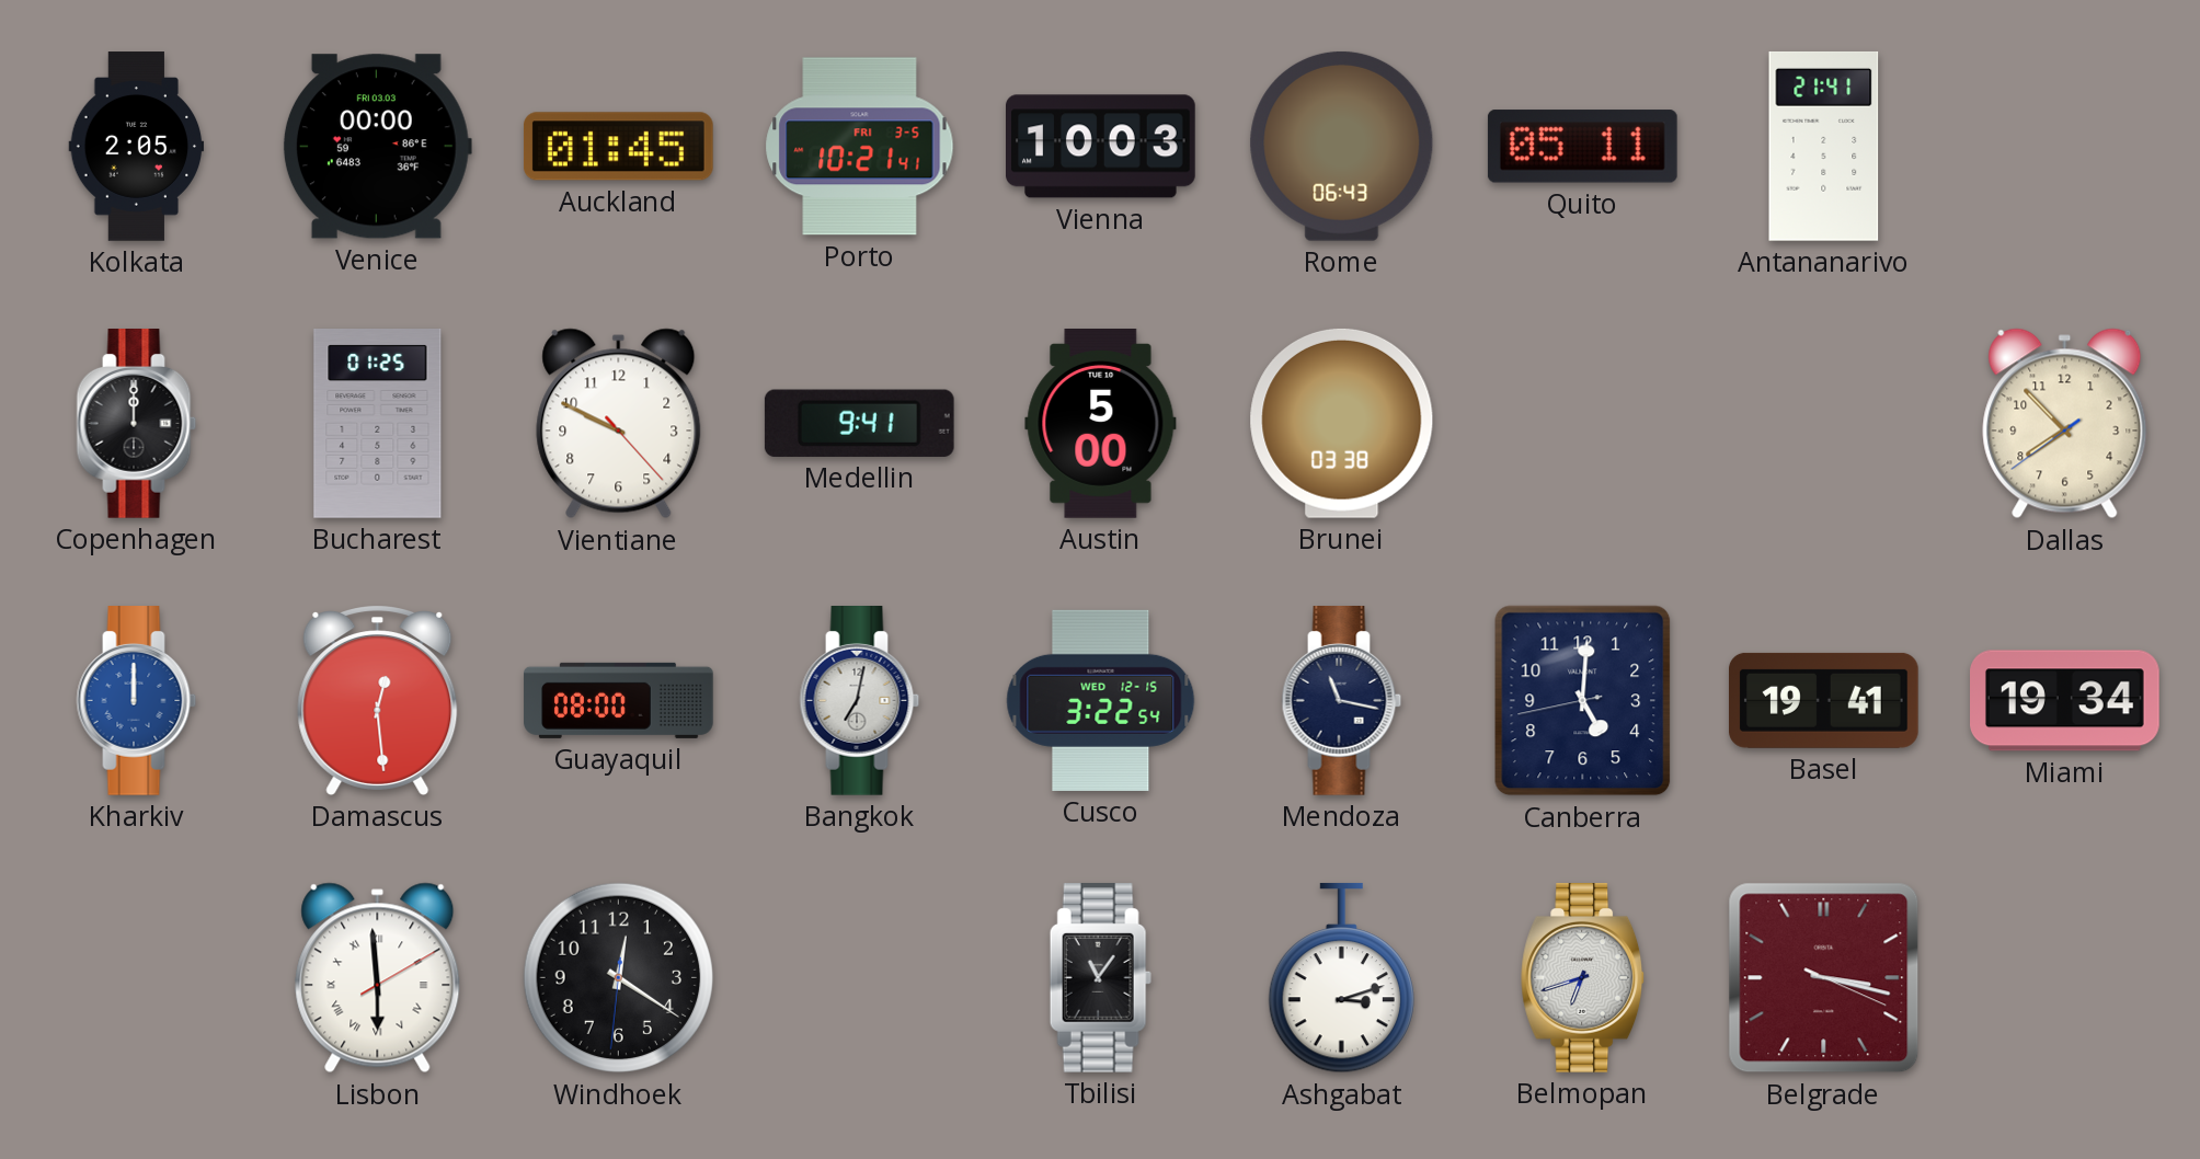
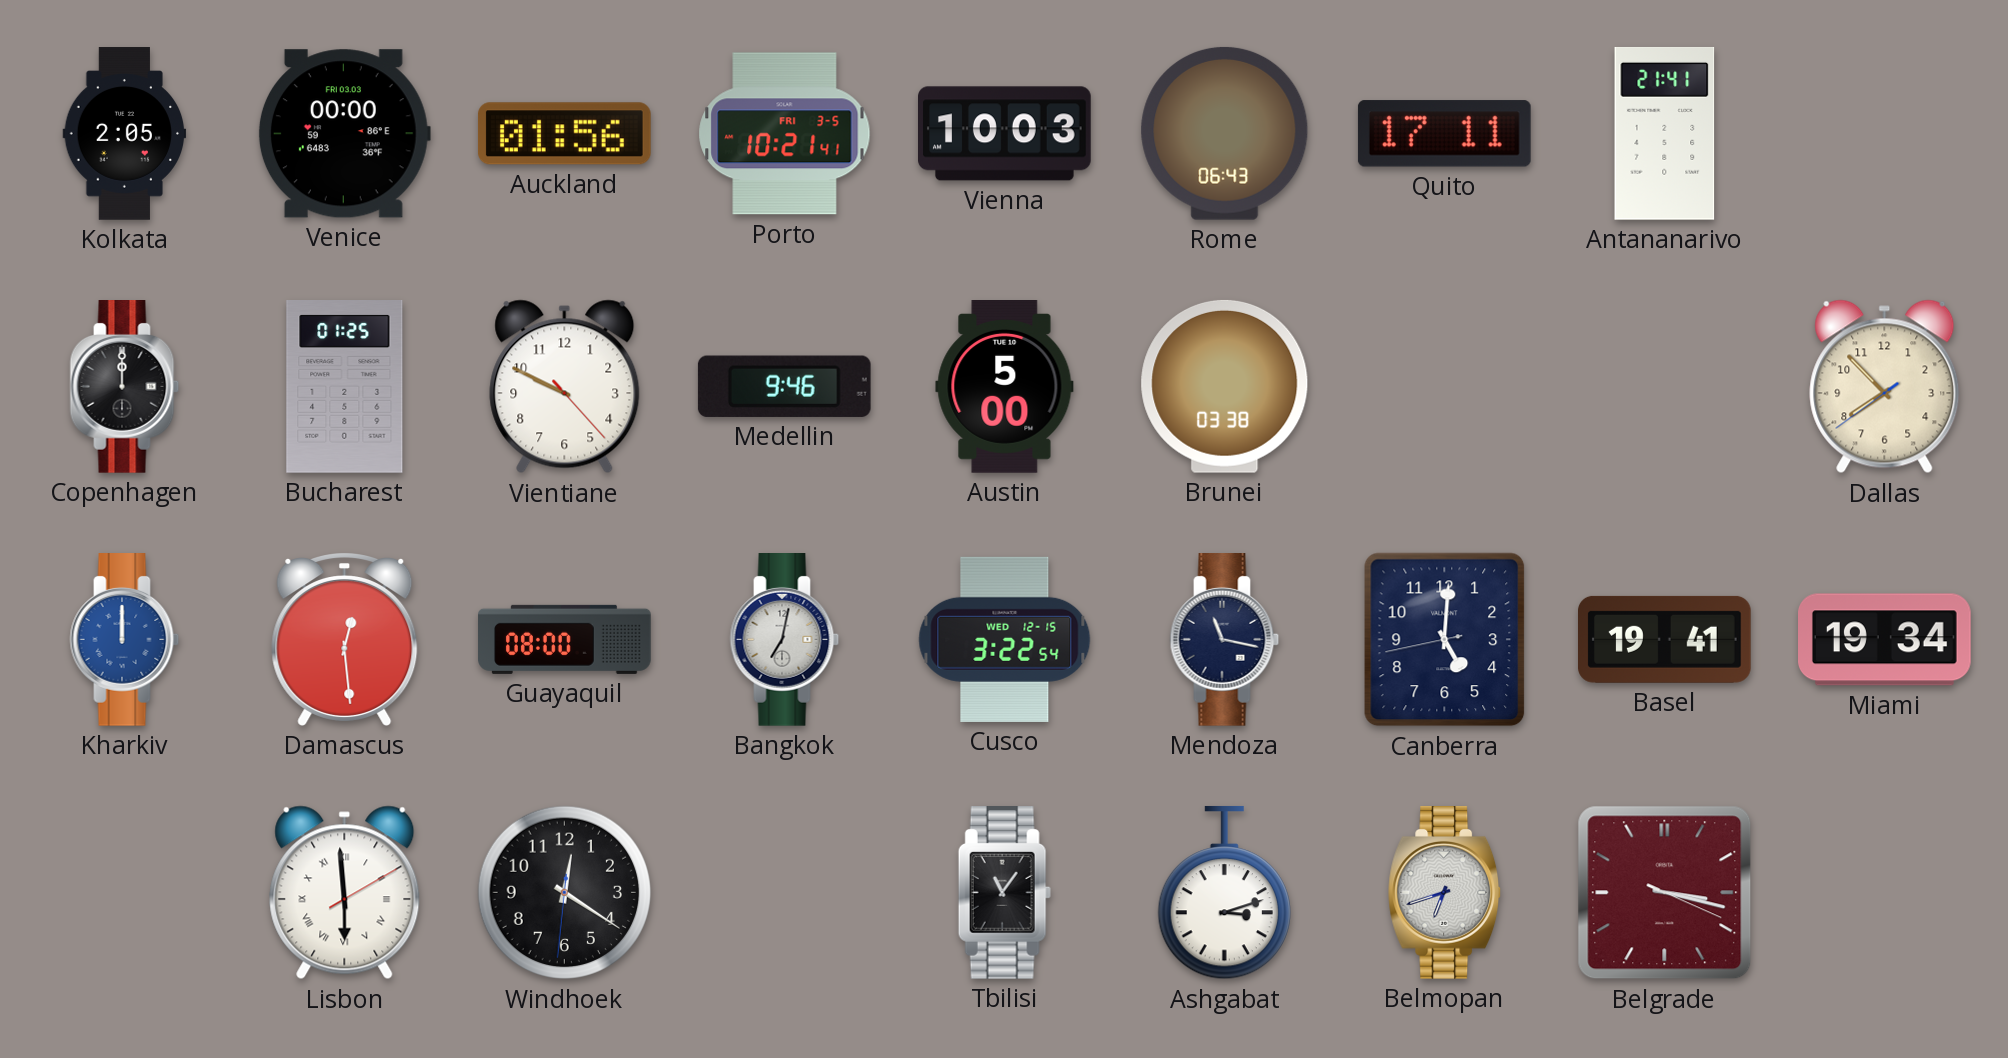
Auckland: 01:45 -> 01:56 (564, 134)
Quito: 05:11 -> 17:11 (1444, 134)
Medellin: 9:41 -> 9:46 (784, 386)
